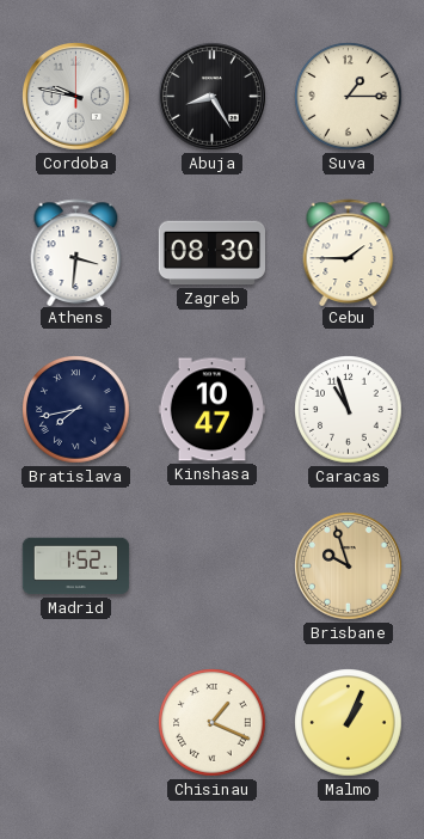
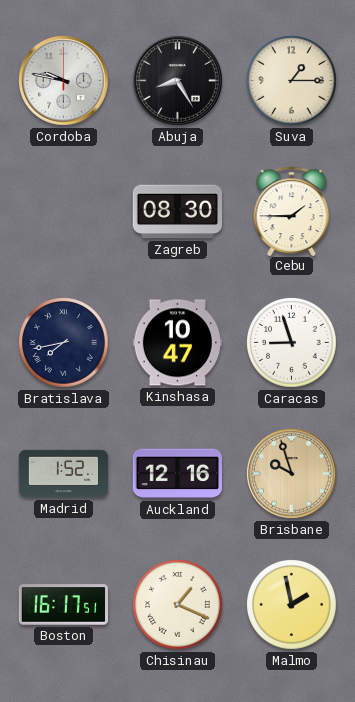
Athens: 3:31 -> none (76, 252)
Caracas: 10:57 -> 8:57 (292, 343)
Auckland: none -> 12:16 (177, 474)
Boston: none -> 16:17 (64, 605)
Malmo: 1:04 -> 1:58 (292, 605)
